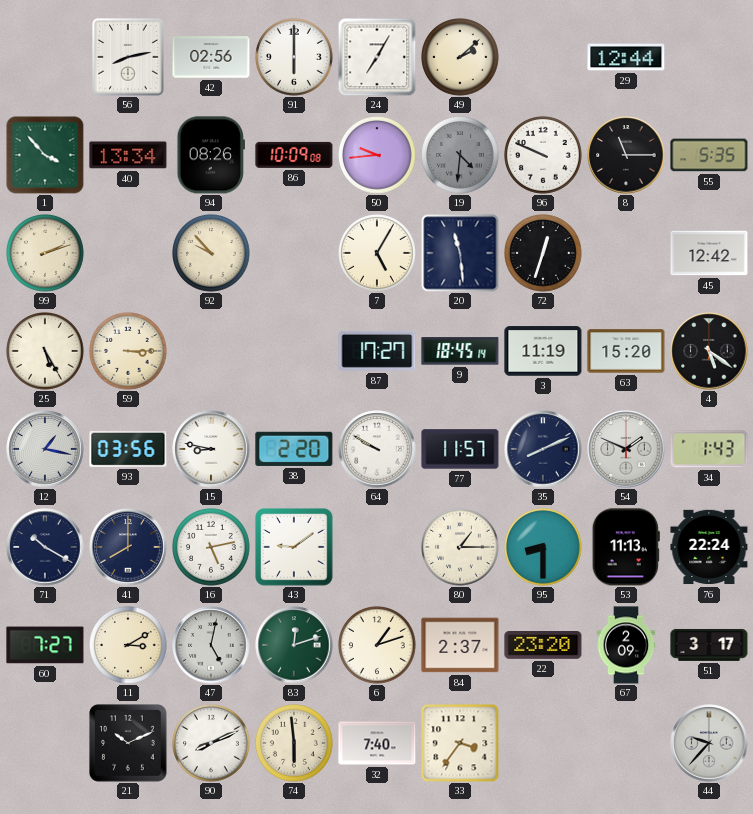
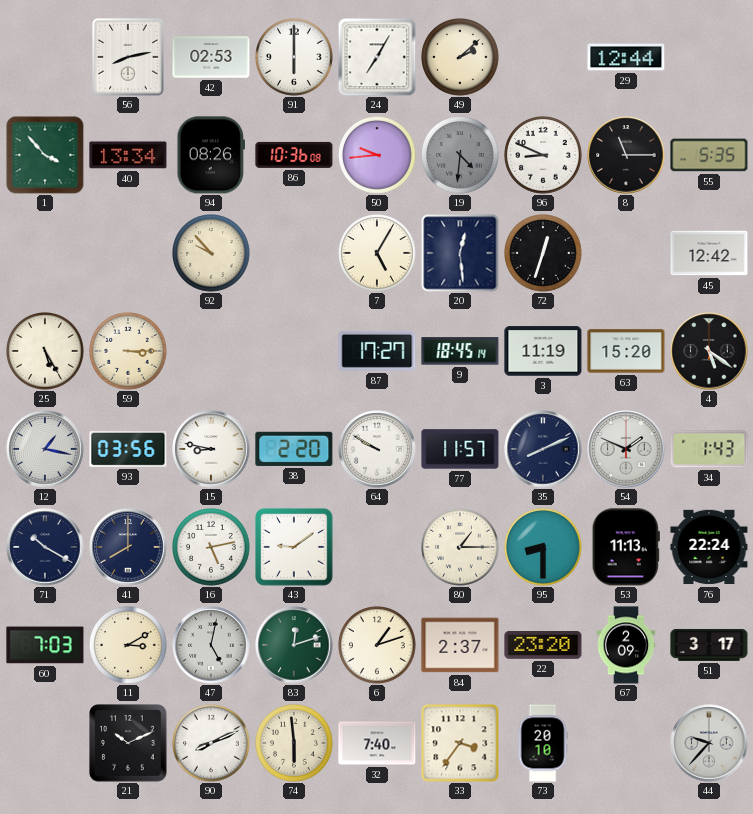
42: 02:56 -> 02:53 (211, 57)
86: 10:09 -> 10:36 (294, 155)
96: 9:49 -> 8:49 (544, 156)
99: 2:12 -> none (46, 254)
20: 11:29 -> 12:29 (460, 253)
60: 7:27 -> 7:03 (45, 645)
73: none -> 20:10 (543, 743)
